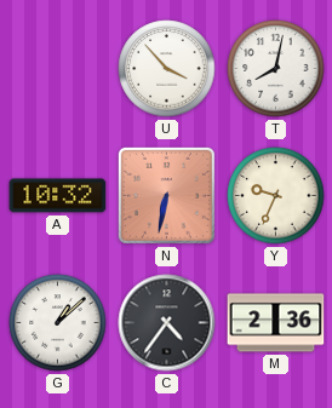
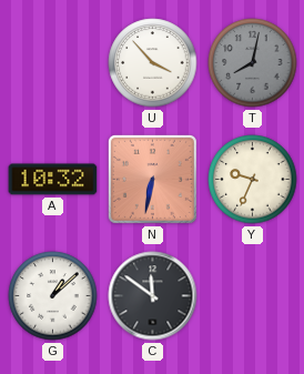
T dial: white -> grey (253, 63)
C: 4:36 -> 11:51 (153, 296)
M: 2:36 -> none (276, 323)
